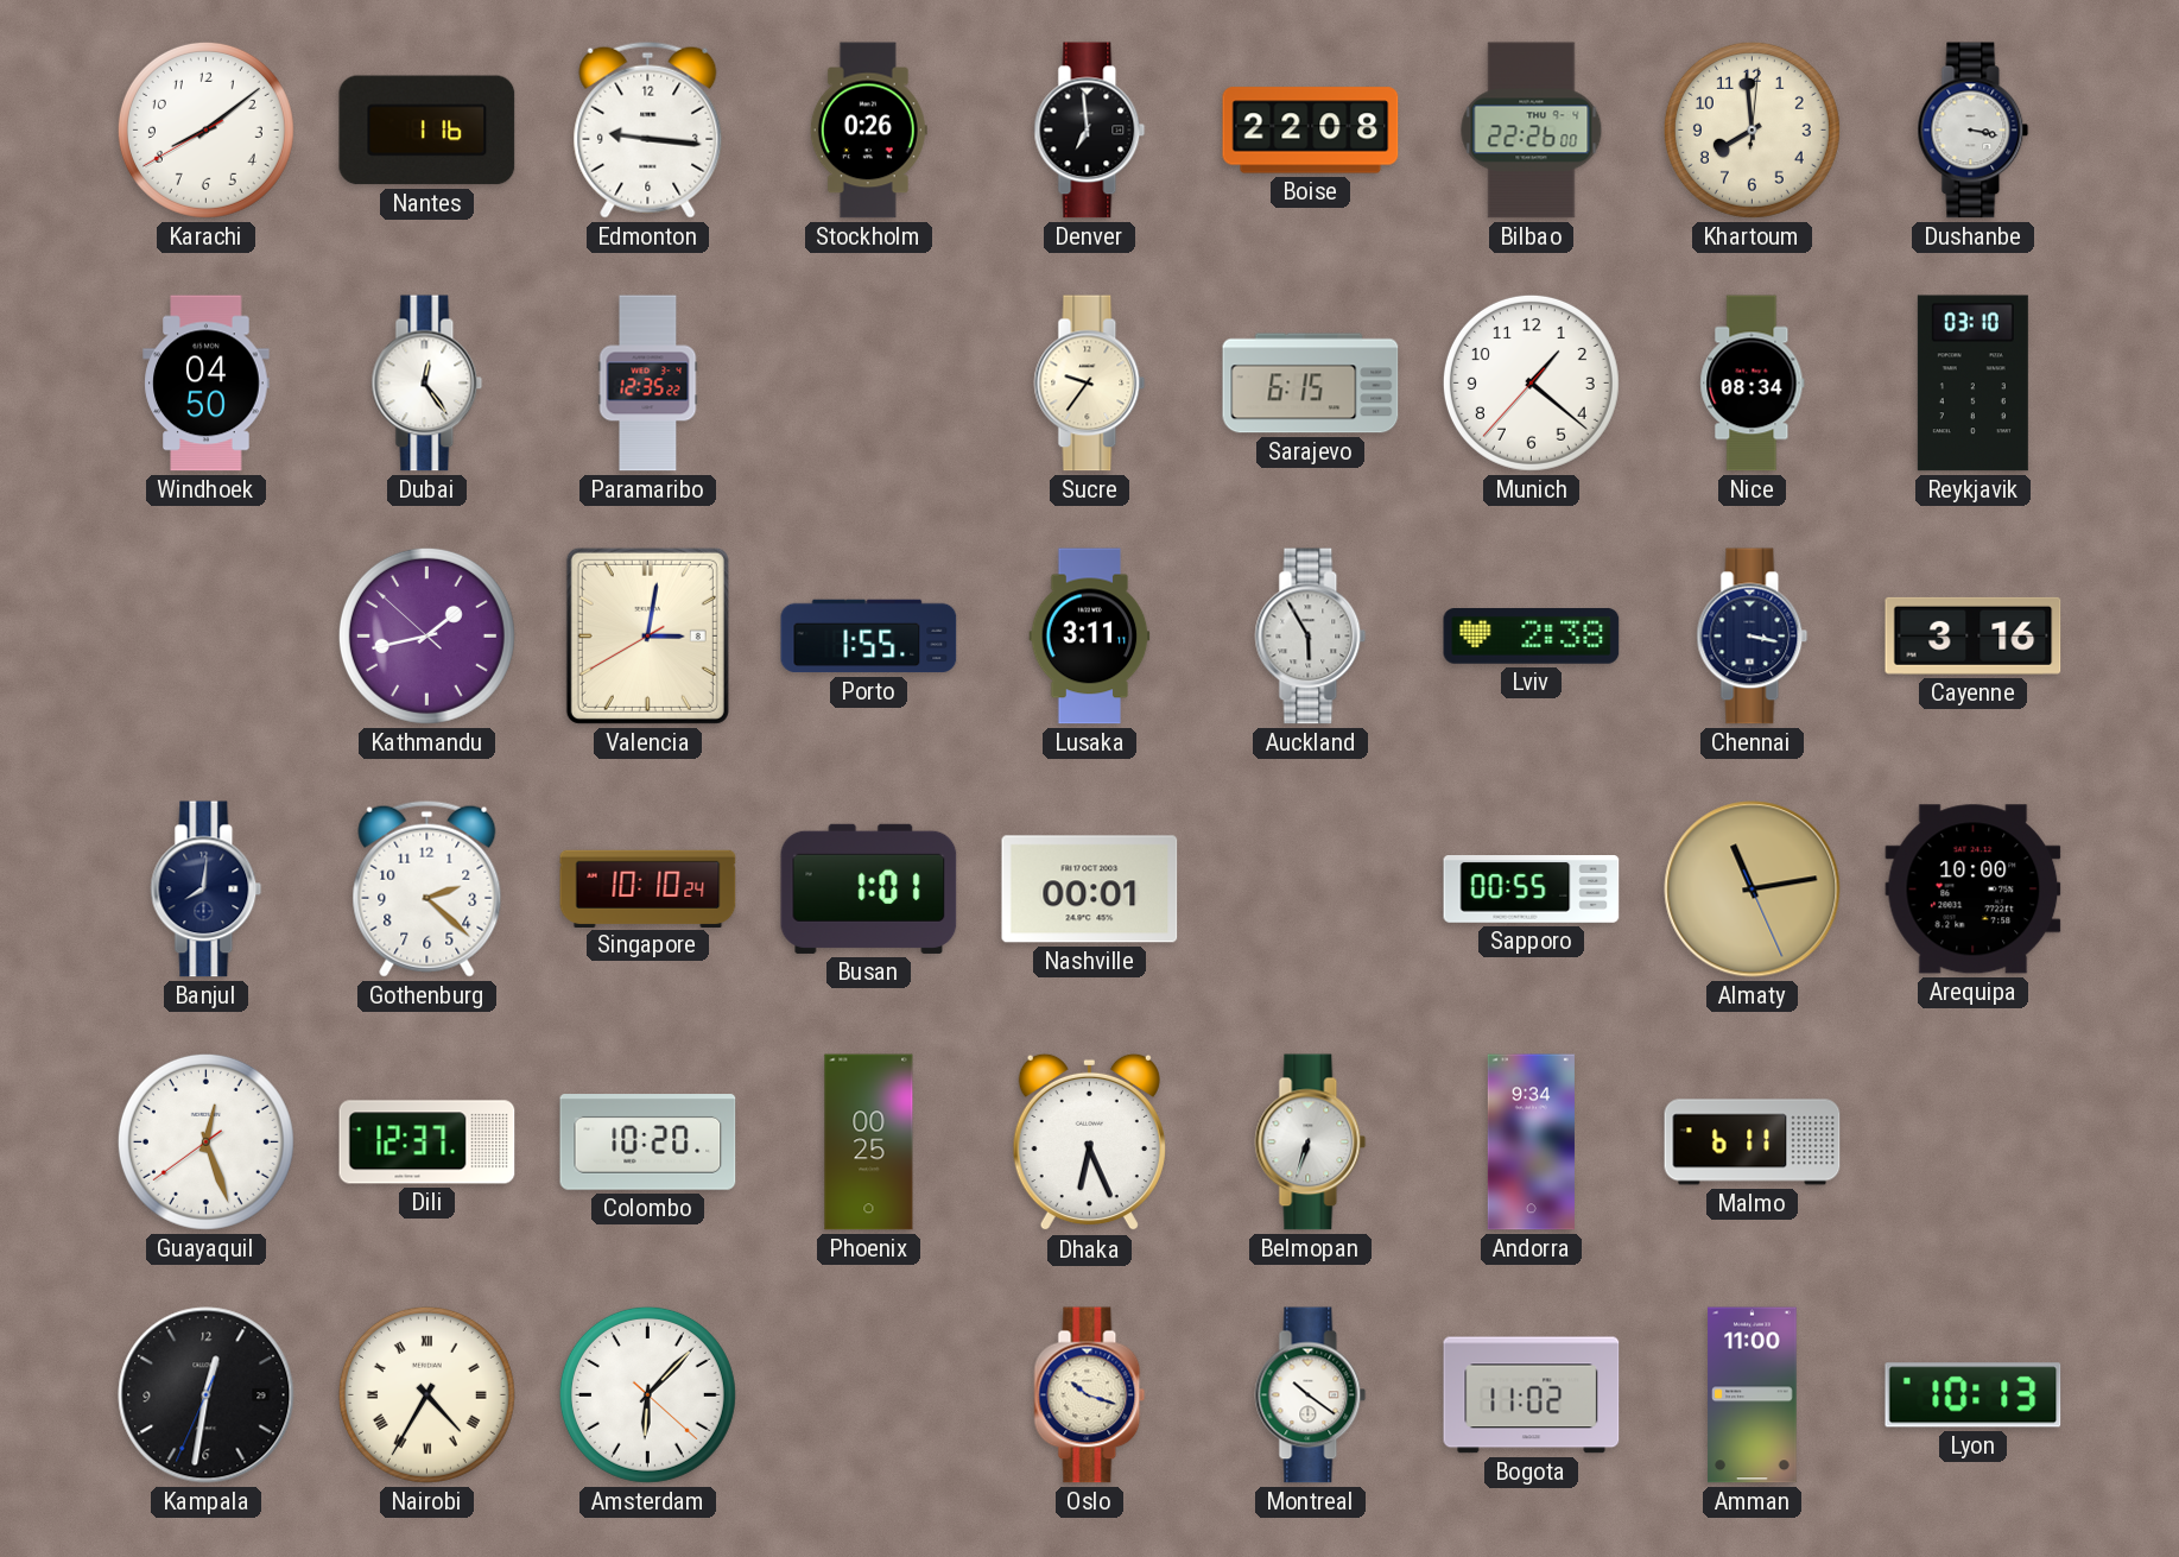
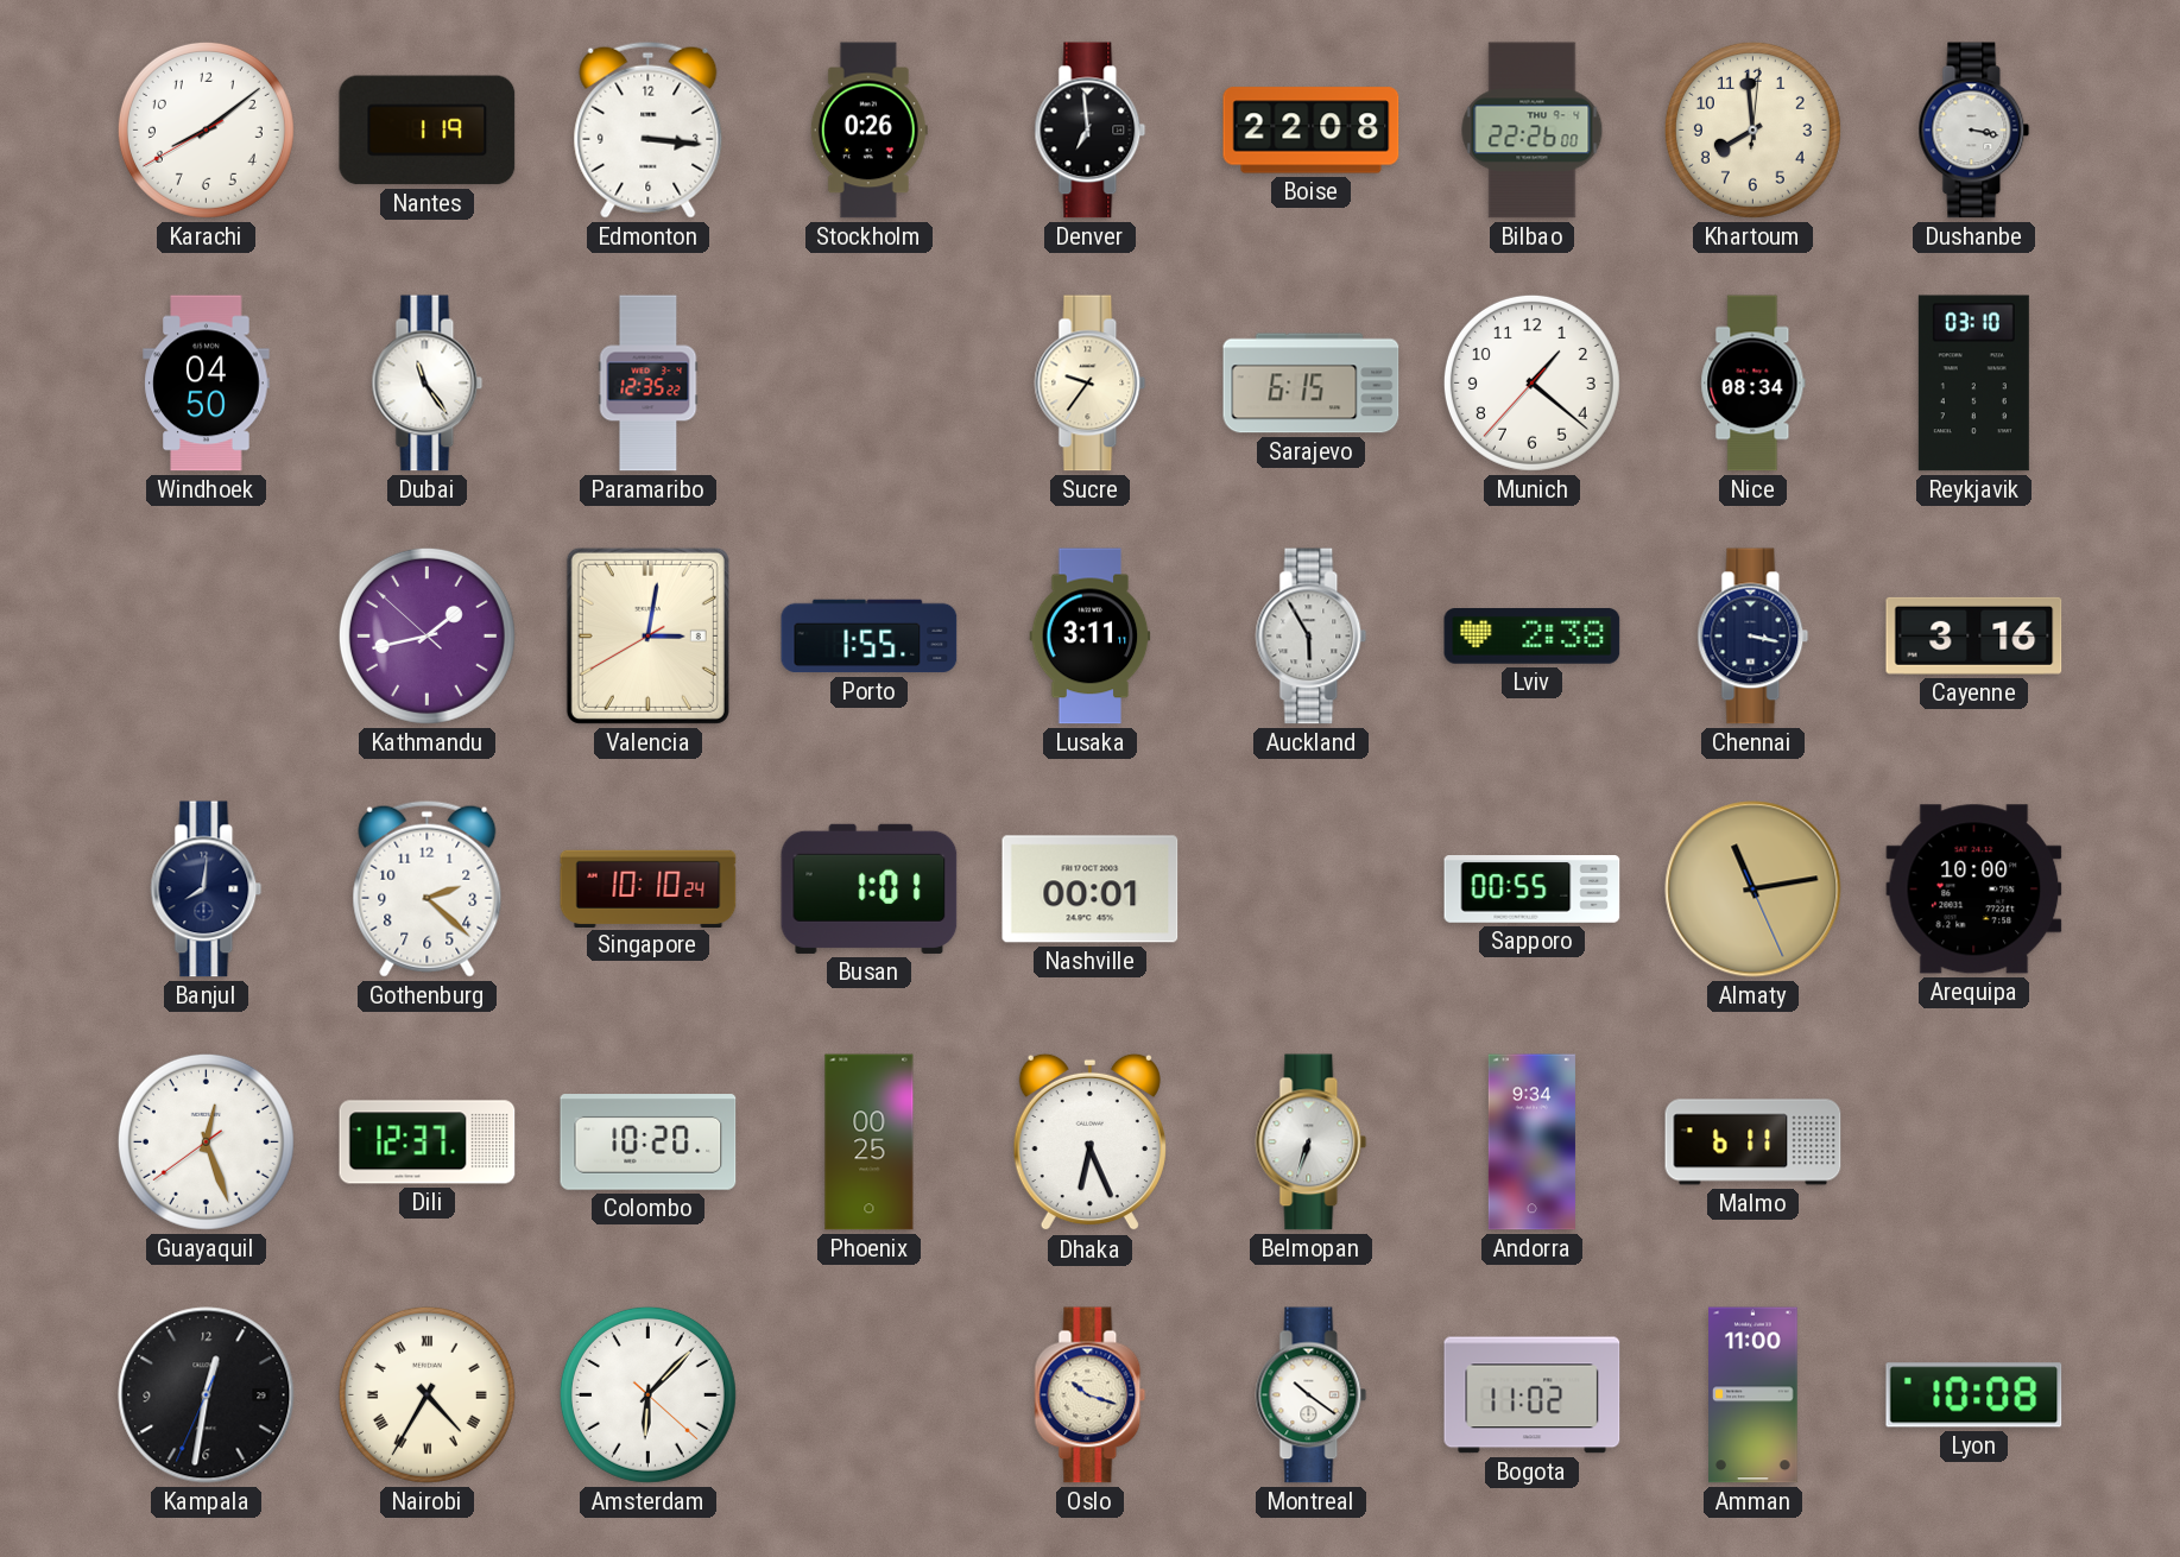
Nantes: 1:16 -> 1:19 (428, 131)
Edmonton: 9:16 -> 3:16 (649, 129)
Dubai: 12:24 -> 11:24 (428, 384)
Lyon: 10:13 -> 10:08 (1974, 1395)
